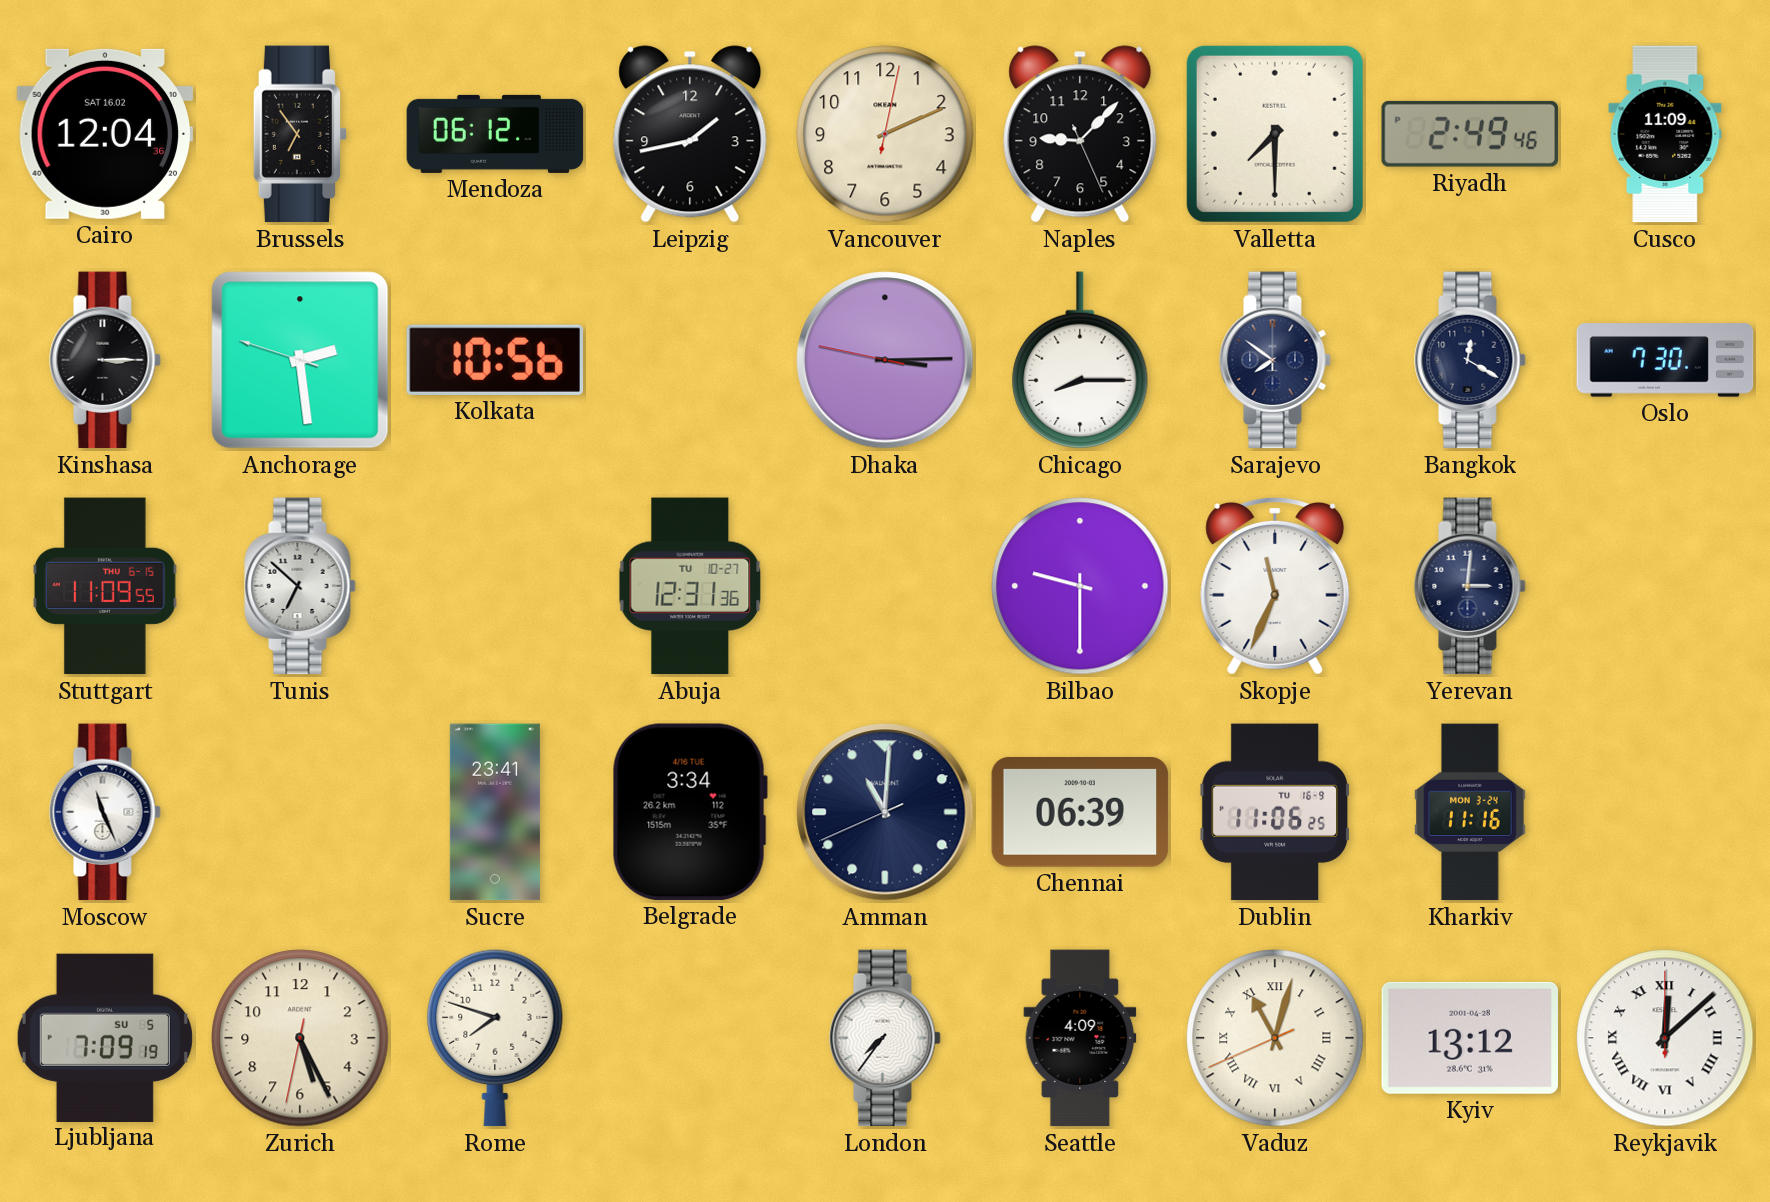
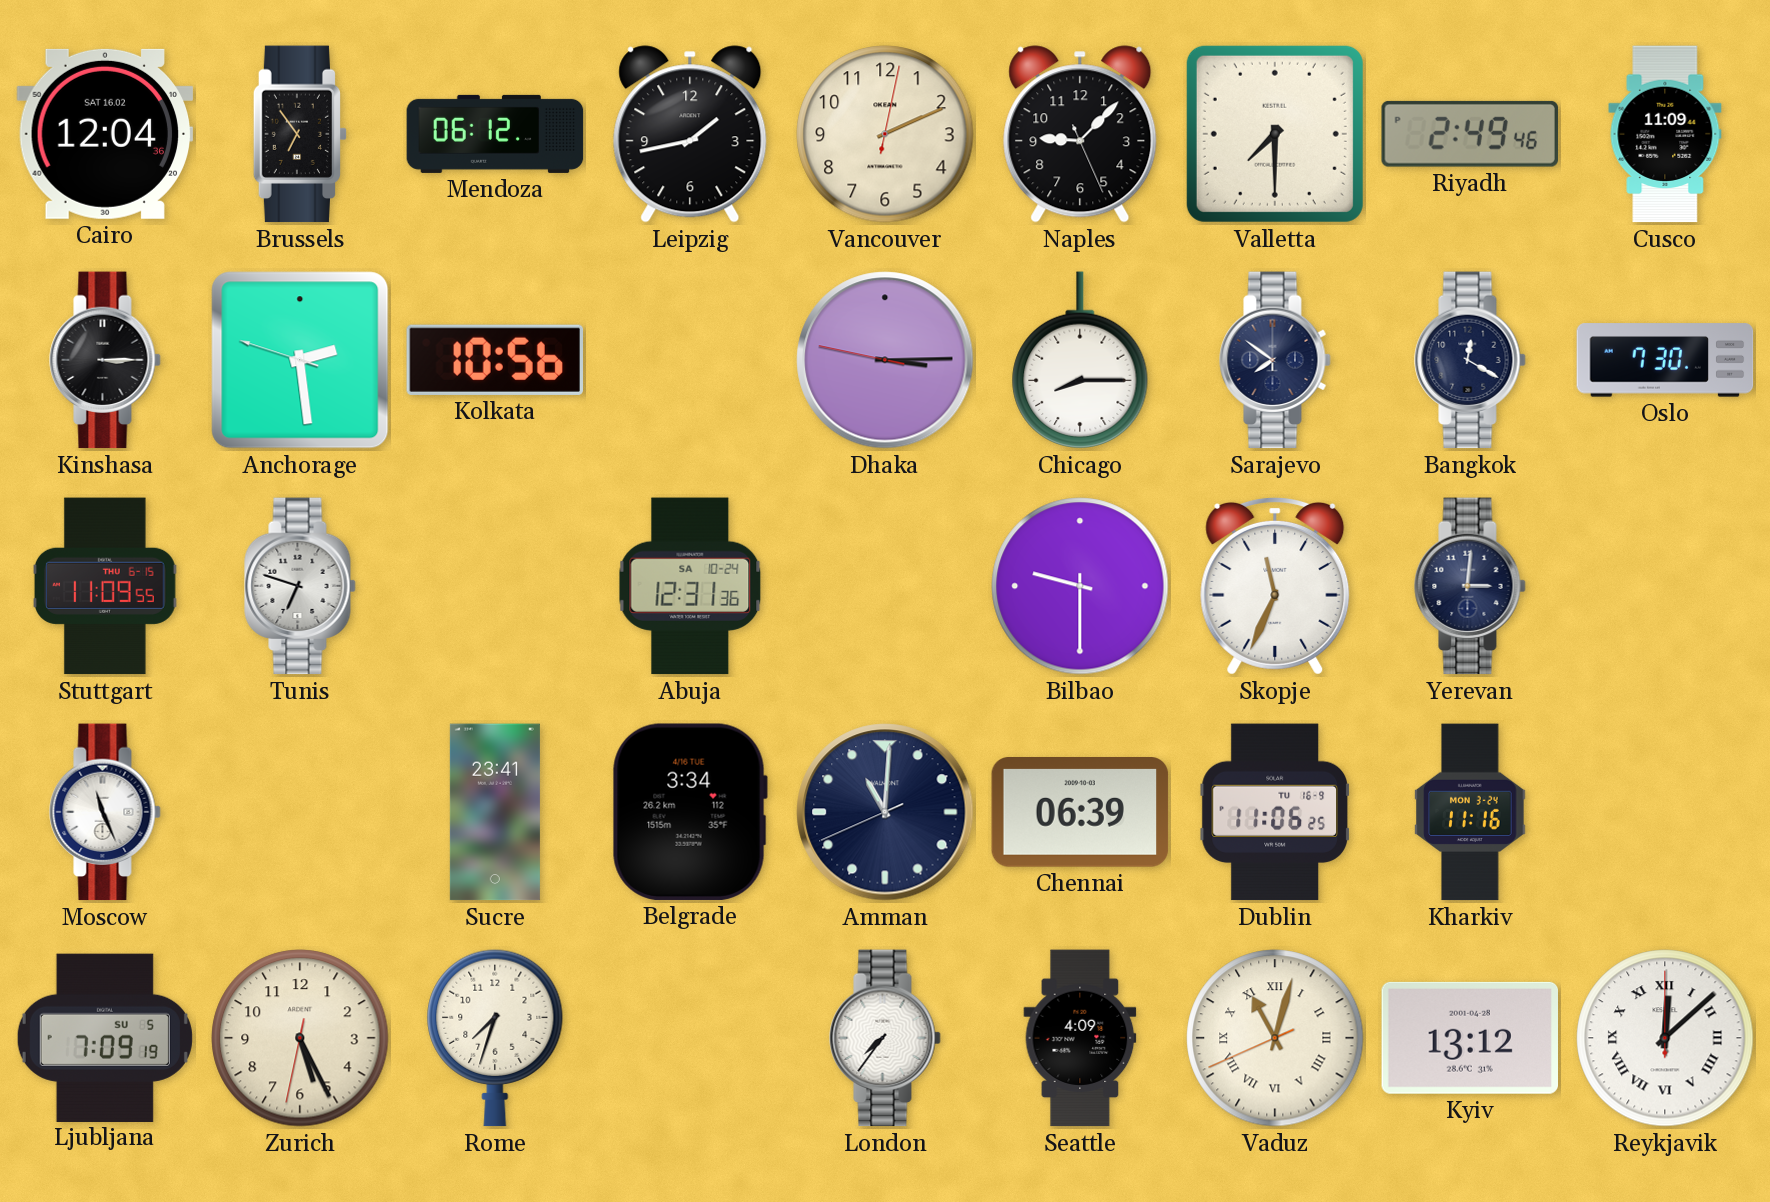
Tunis: 6:52 -> 6:48 (300, 586)
Abuja date: TU 10-27 -> SA 10-24 (690, 586)
Rome: 7:48 -> 7:33 (495, 1038)
